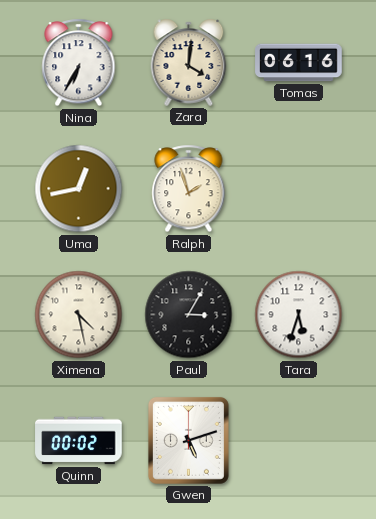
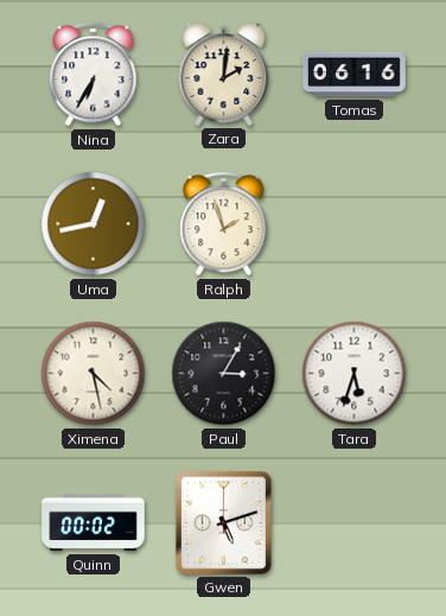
Zara: 4:01 -> 2:01 (224, 74)
